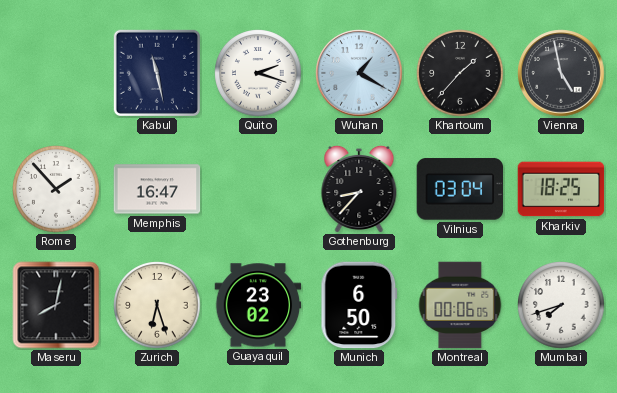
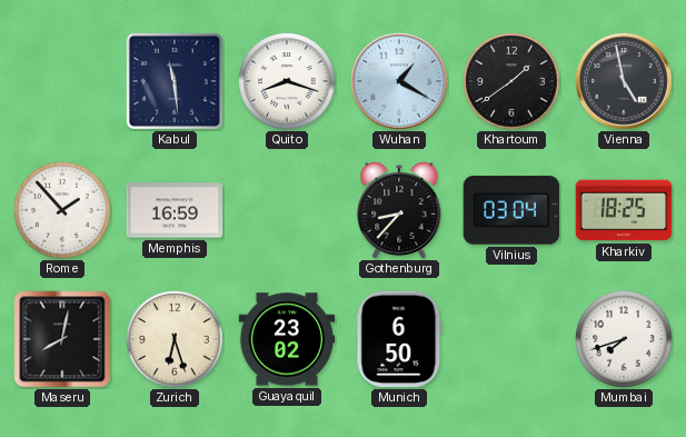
Kabul: 11:28 -> 11:29 (175, 81)
Quito: 2:18 -> 8:18 (287, 81)
Khartoum: 1:37 -> 1:39 (511, 81)
Memphis: 16:47 -> 16:59 (175, 210)
Montreal: 00:06 -> none (460, 305)
